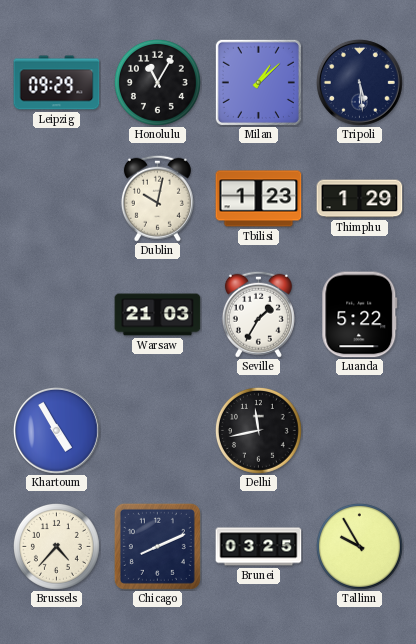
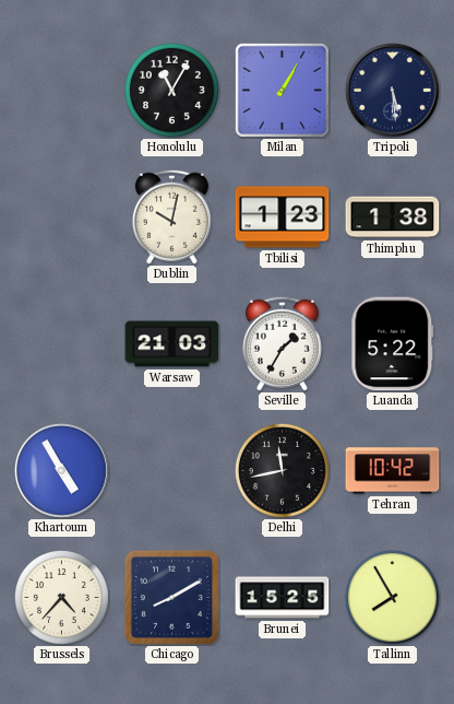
Leipzig: 09:29 -> none (57, 83)
Milan: 1:08 -> 1:05 (282, 90)
Thimphu: 1:29 -> 1:38 (393, 218)
Tehran: none -> 10:42 (393, 471)
Chicago: 8:11 -> 8:10 (171, 597)
Brunei: 03:25 -> 15:25 (283, 598)
Tallinn: 9:55 -> 7:55 (392, 597)
